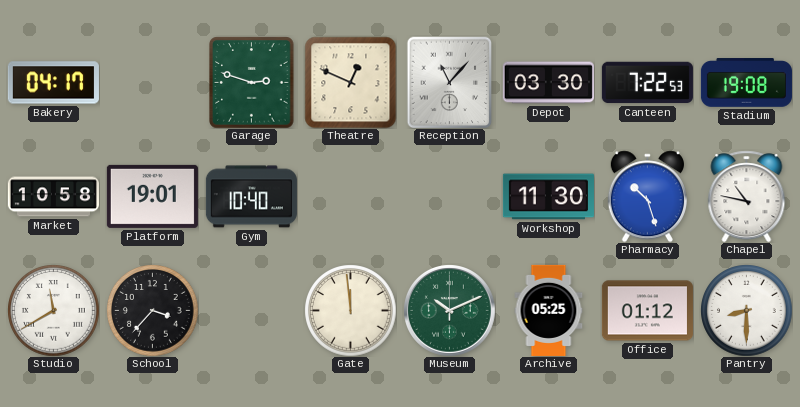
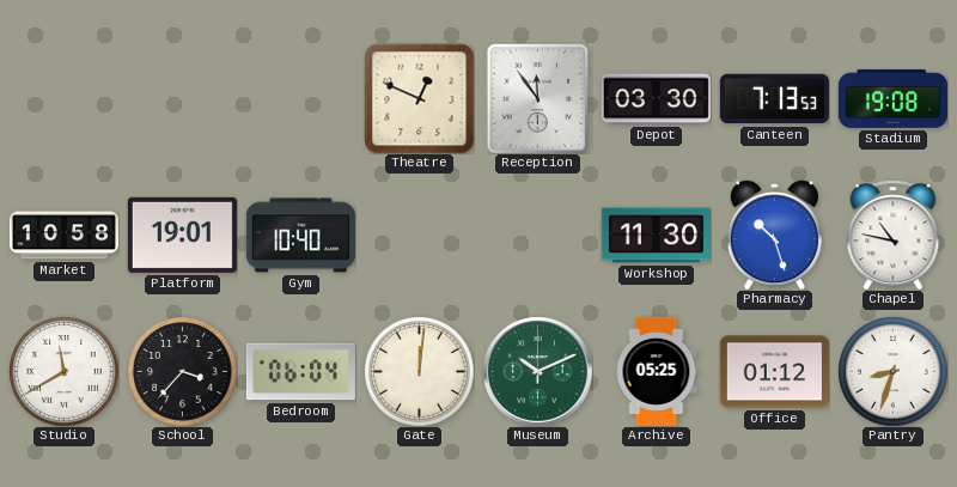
Bakery: 04:17 -> none (53, 83)
Garage: 2:48 -> none (252, 82)
Reception: 11:07 -> 11:54 (538, 98)
Canteen: 7:22 -> 7:13 (774, 99)
Bedroom: none -> 06:04 (300, 372)
Gate: 11:59 -> 12:01 (419, 371)
Pantry: 8:30 -> 8:33 (892, 371)
